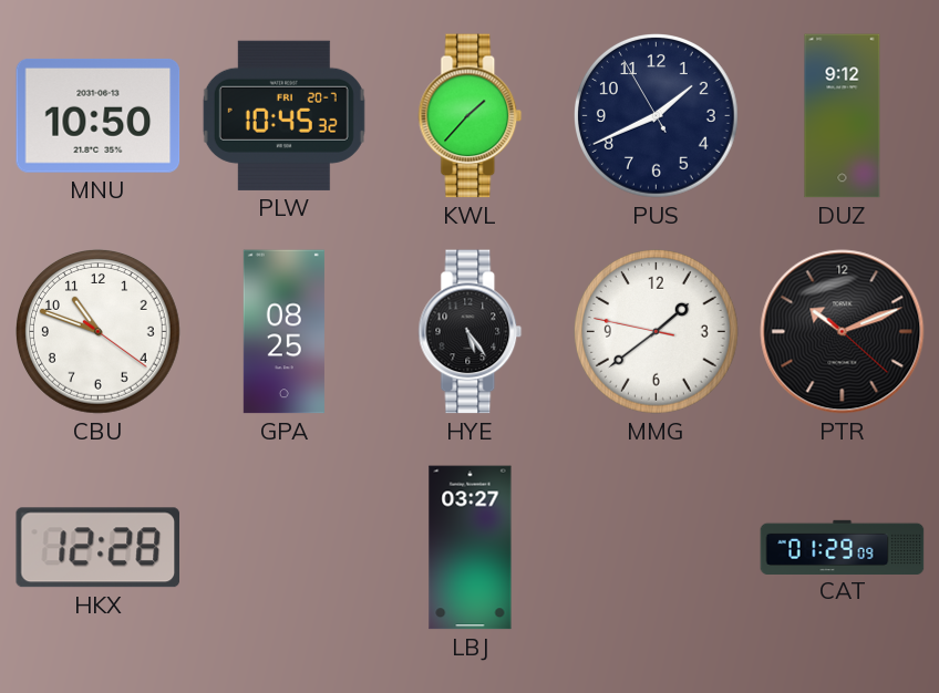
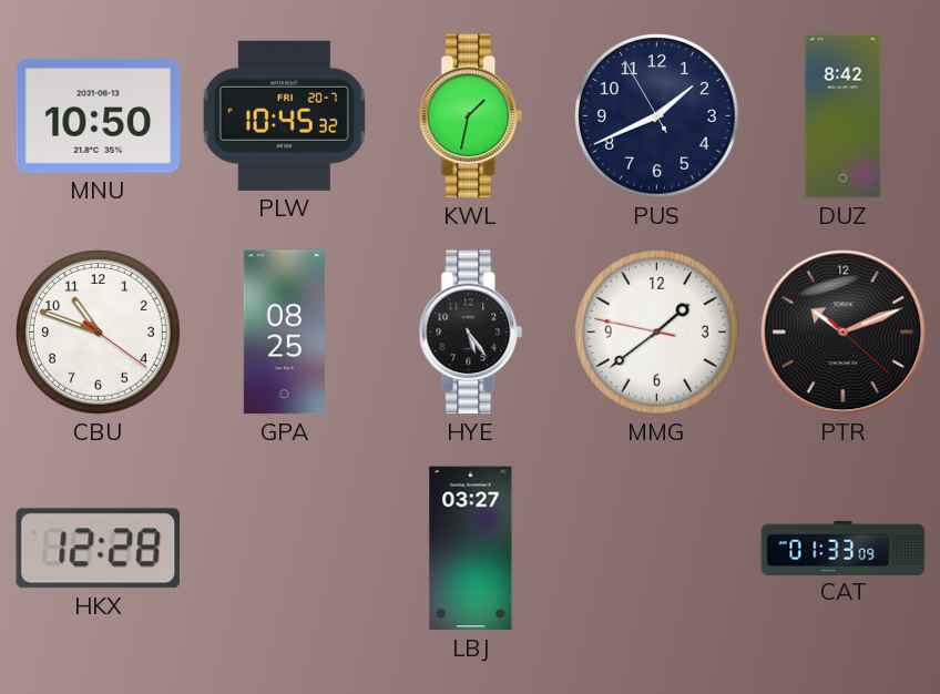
KWL: 1:37 -> 1:32 (471, 116)
DUZ: 9:12 -> 8:42 (844, 116)
CAT: 01:29 -> 01:33 (844, 548)
